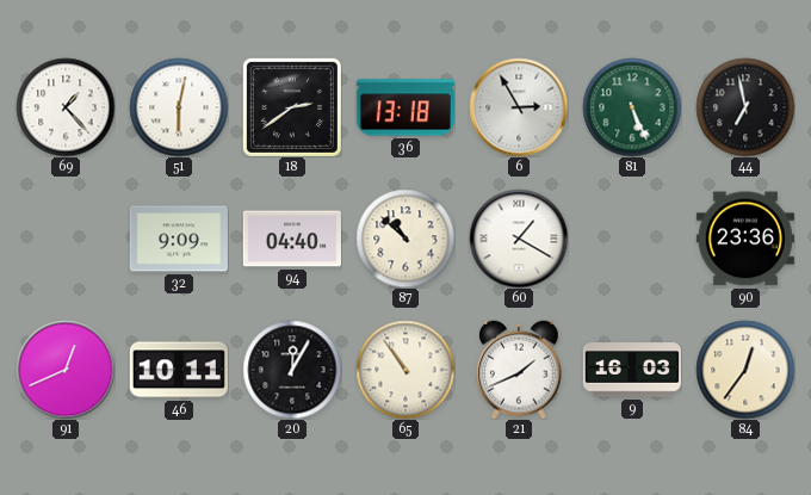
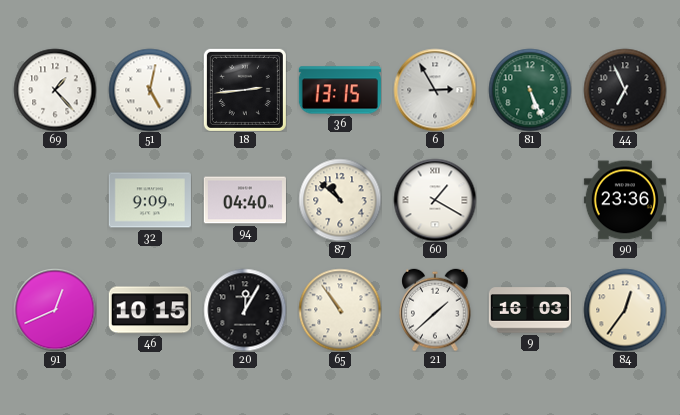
51: 6:02 -> 5:02 (150, 90)
18: 2:39 -> 2:44 (245, 90)
36: 13:18 -> 13:15 (340, 90)
44: 6:58 -> 6:56 (625, 90)
46: 10:11 -> 10:15 (150, 310)
21: 1:41 -> 1:38 (435, 310)
